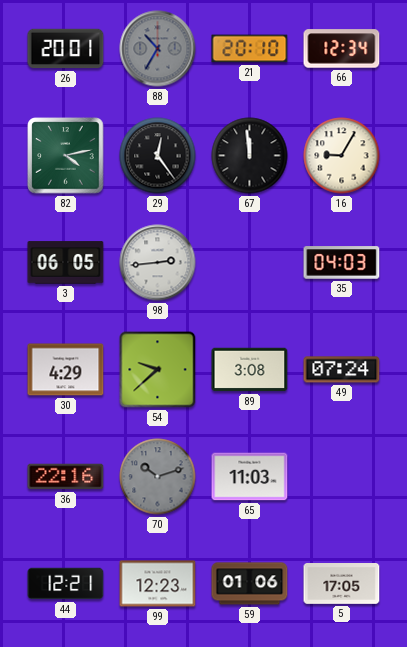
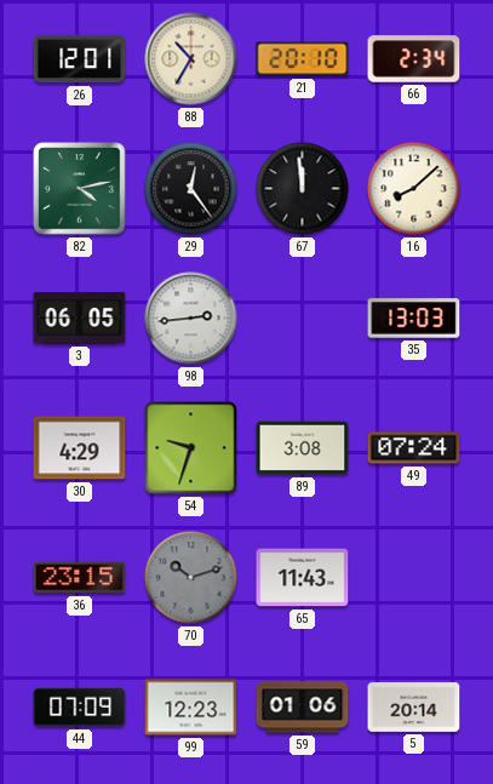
26: 20:01 -> 12:01 (80, 59)
88 dial: grey -> cream (191, 59)
66: 12:34 -> 2:34 (414, 59)
16: 9:05 -> 8:08 (414, 189)
35: 04:03 -> 13:03 (414, 319)
54: 9:38 -> 9:33 (191, 448)
36: 22:16 -> 23:15 (80, 578)
65: 11:03 -> 11:43 (303, 578)
44: 12:21 -> 07:09 (80, 708)
5: 17:05 -> 20:14 (414, 708)
